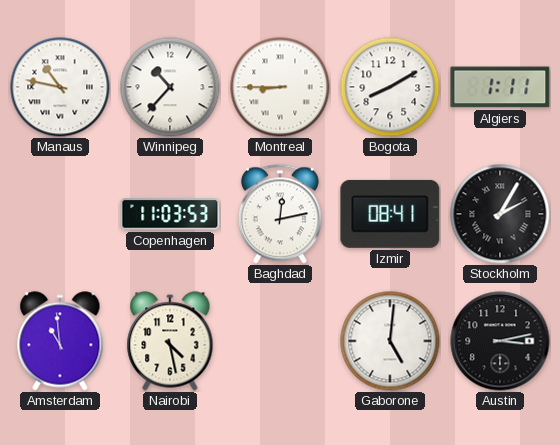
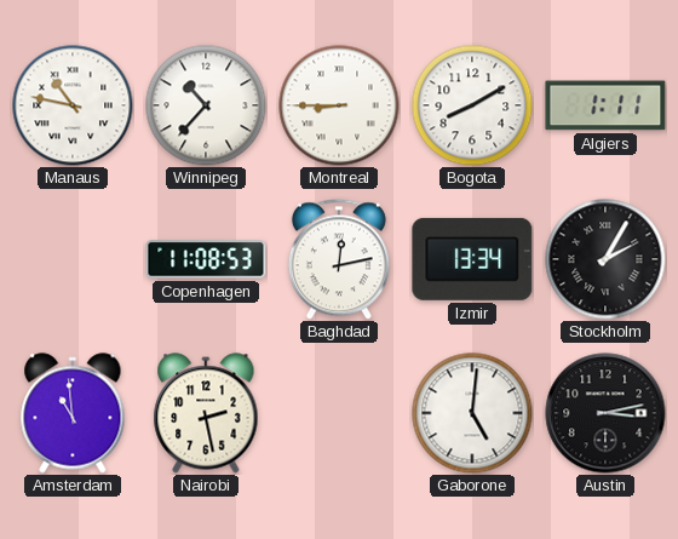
Copenhagen: 11:03 -> 11:08 (206, 259)
Izmir: 08:41 -> 13:34 (472, 259)
Nairobi: 4:28 -> 2:28 (206, 413)
